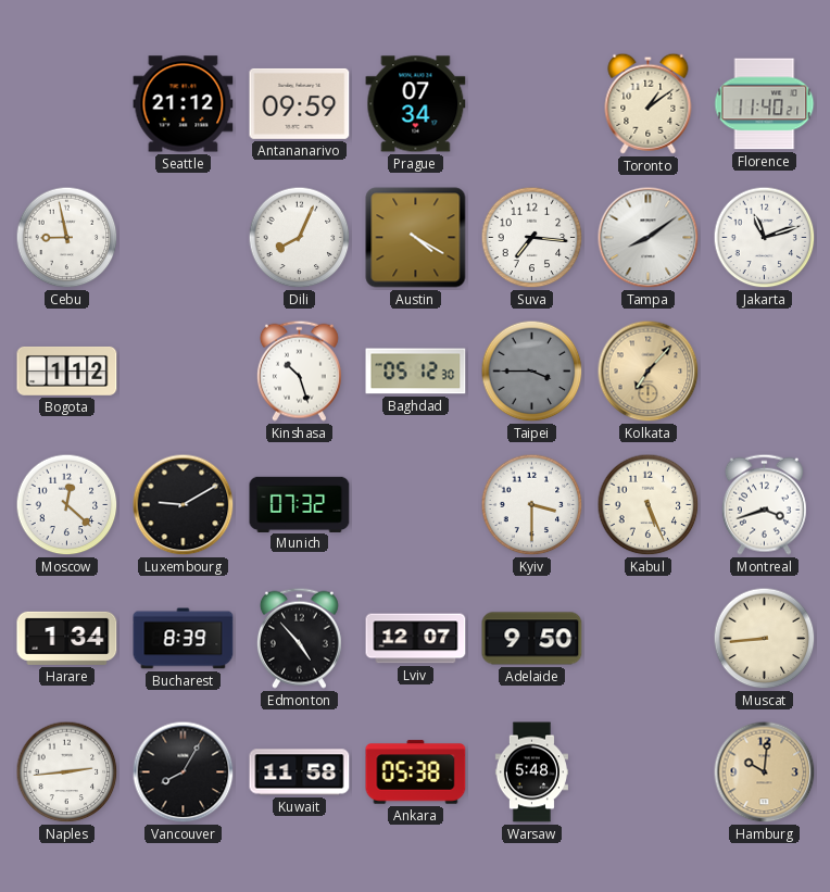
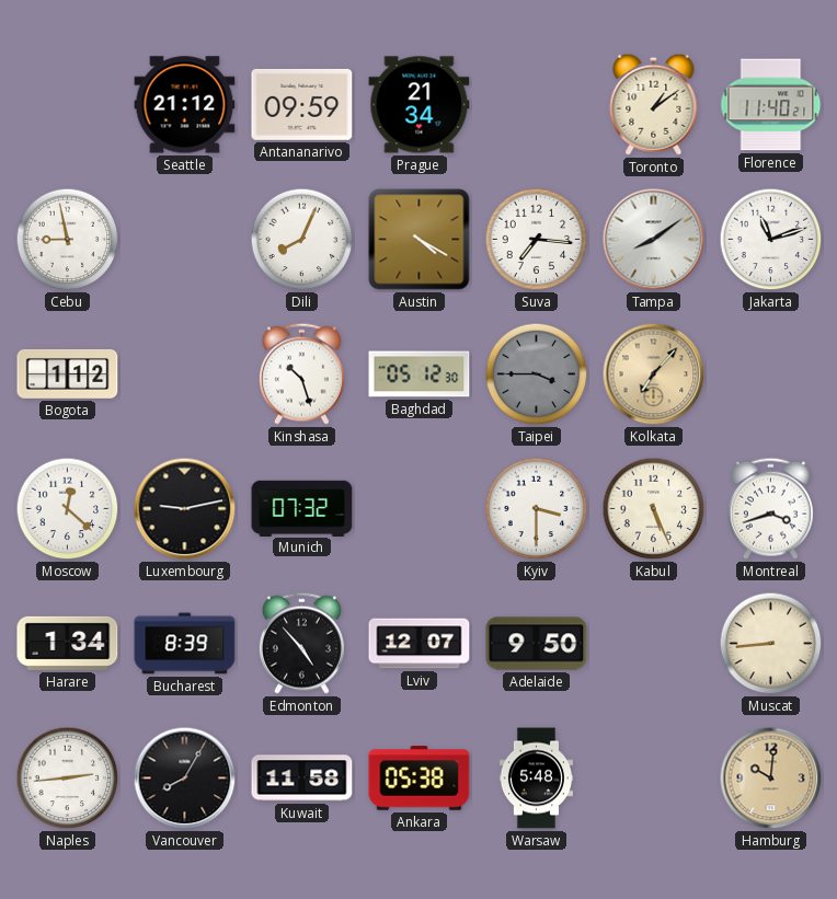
Prague: 07:34 -> 21:34 (420, 105)
Luxembourg: 9:10 -> 9:13 (185, 509)
